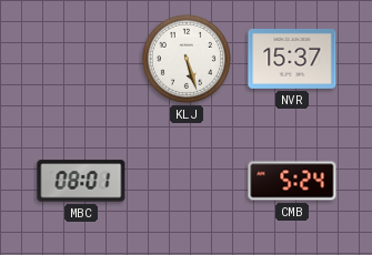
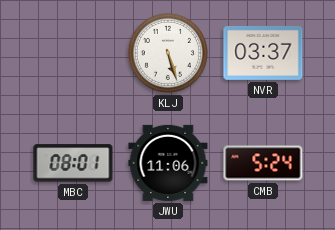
NVR: 15:37 -> 03:37 (263, 53)
JWU: none -> 11:06 (168, 163)
